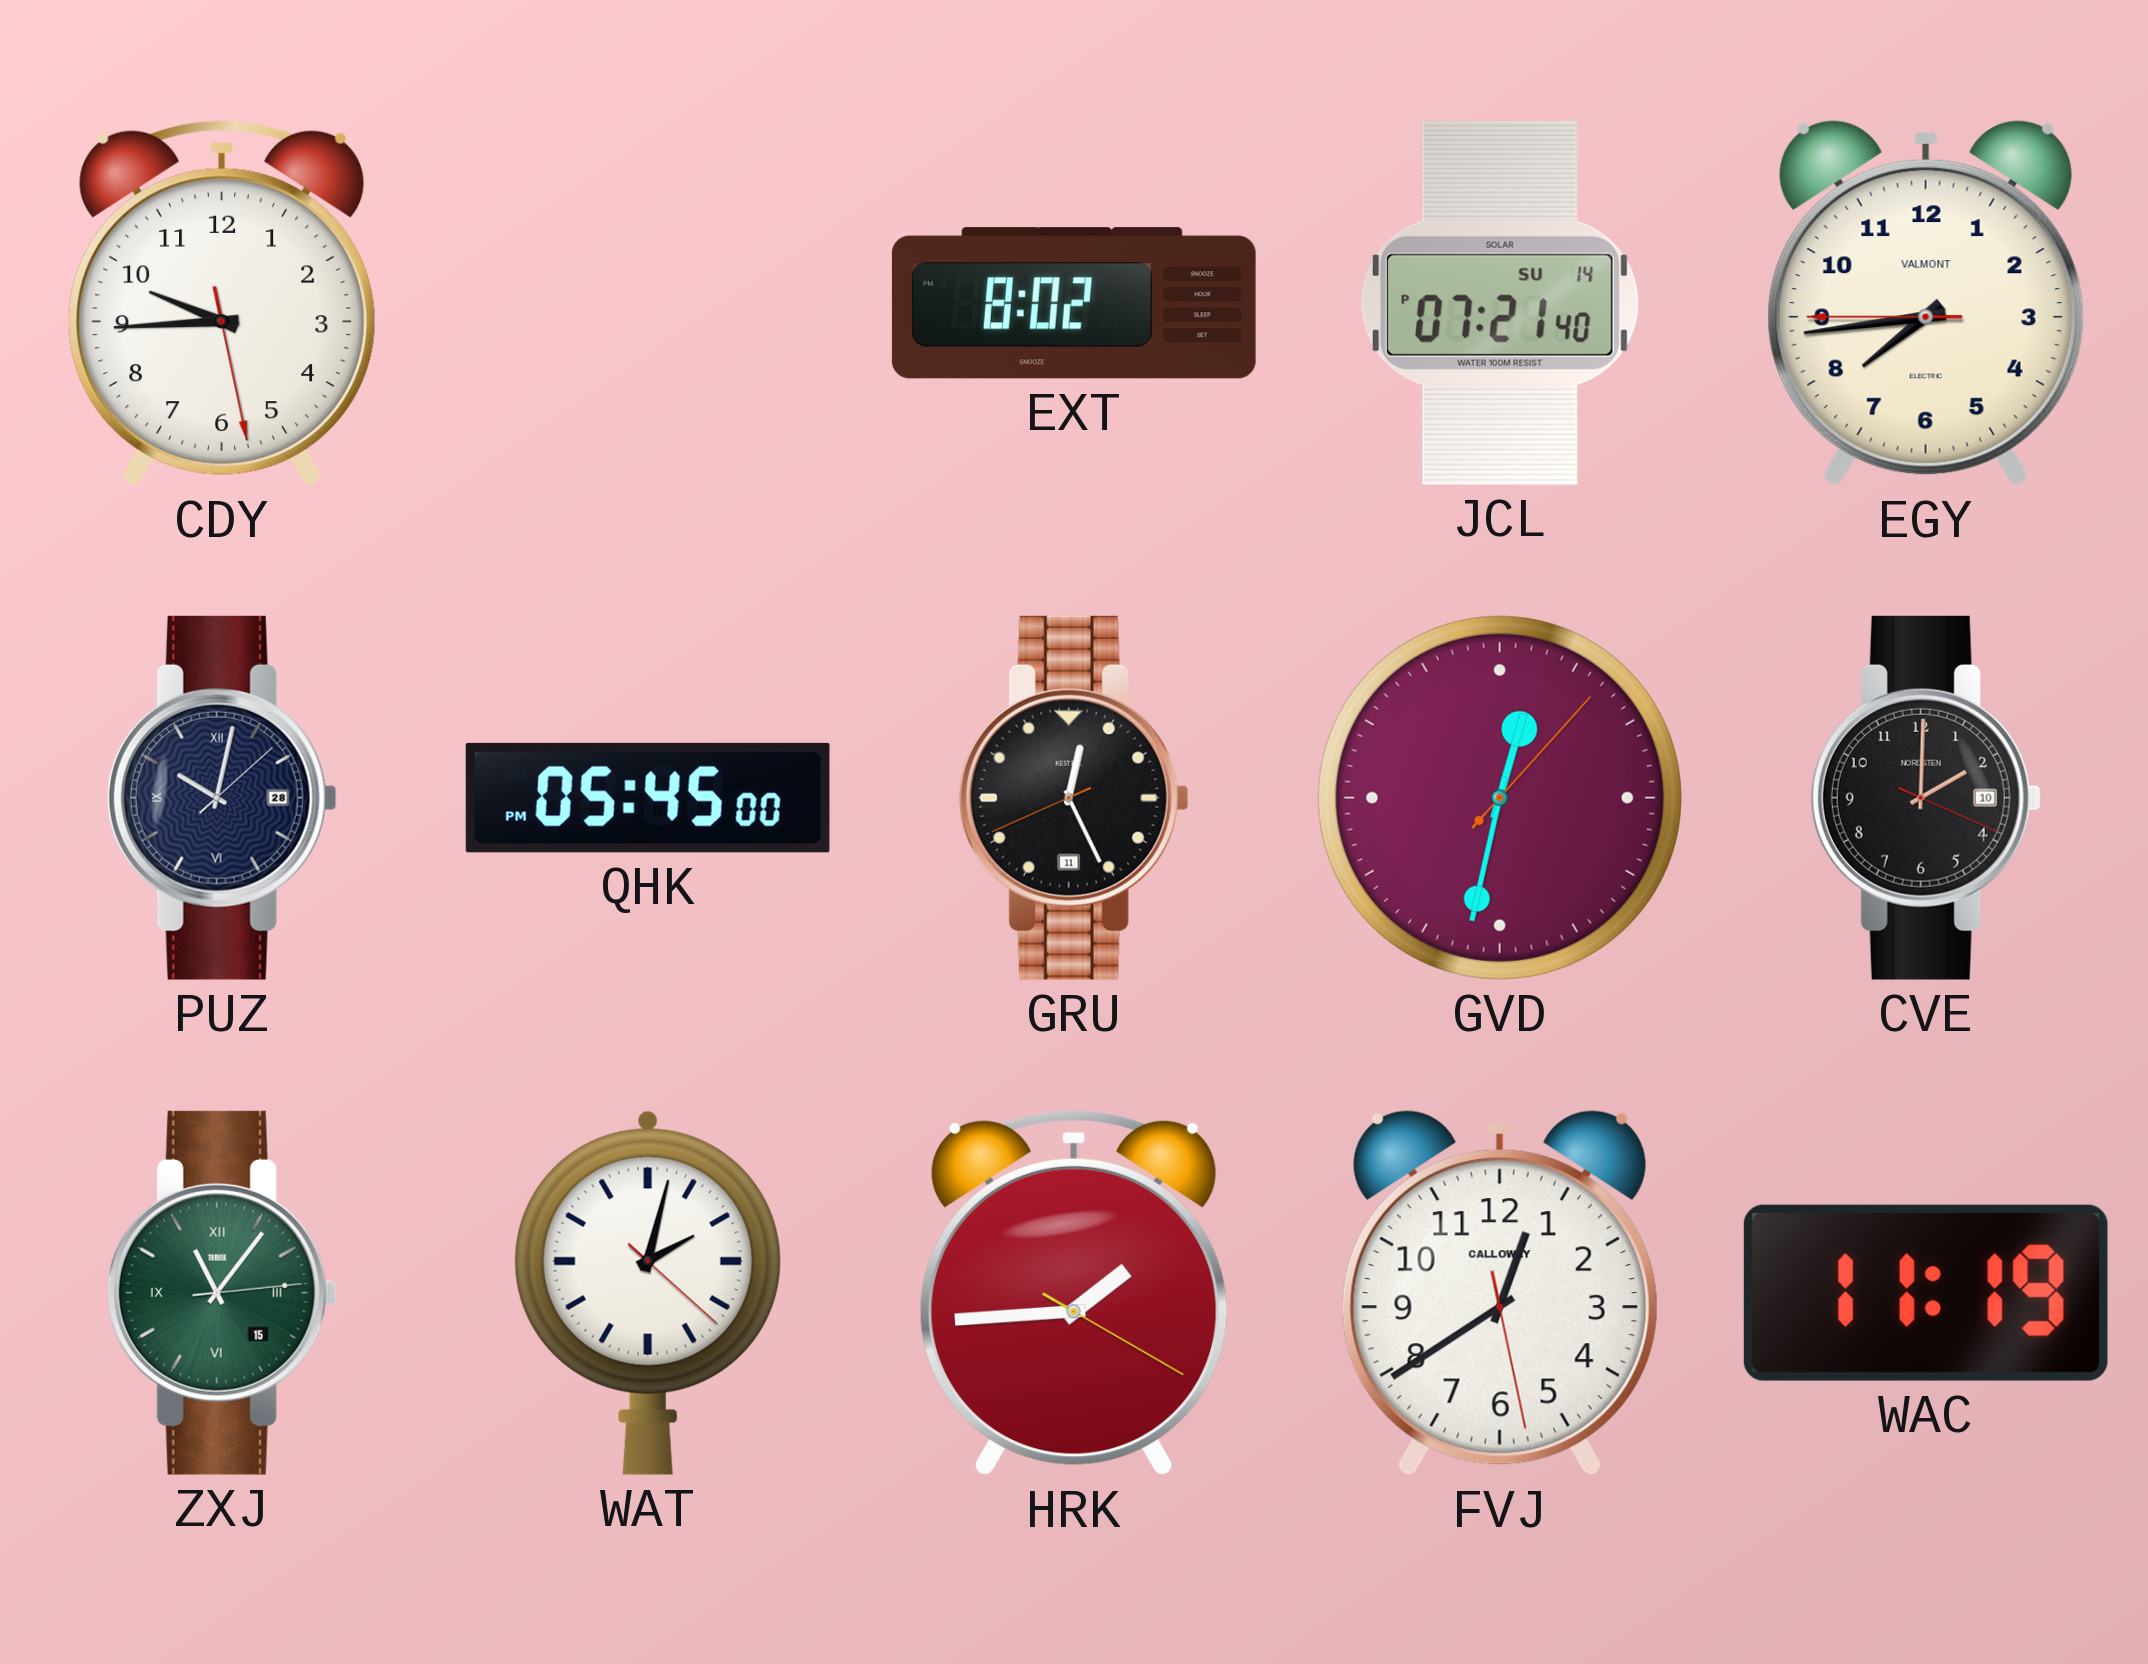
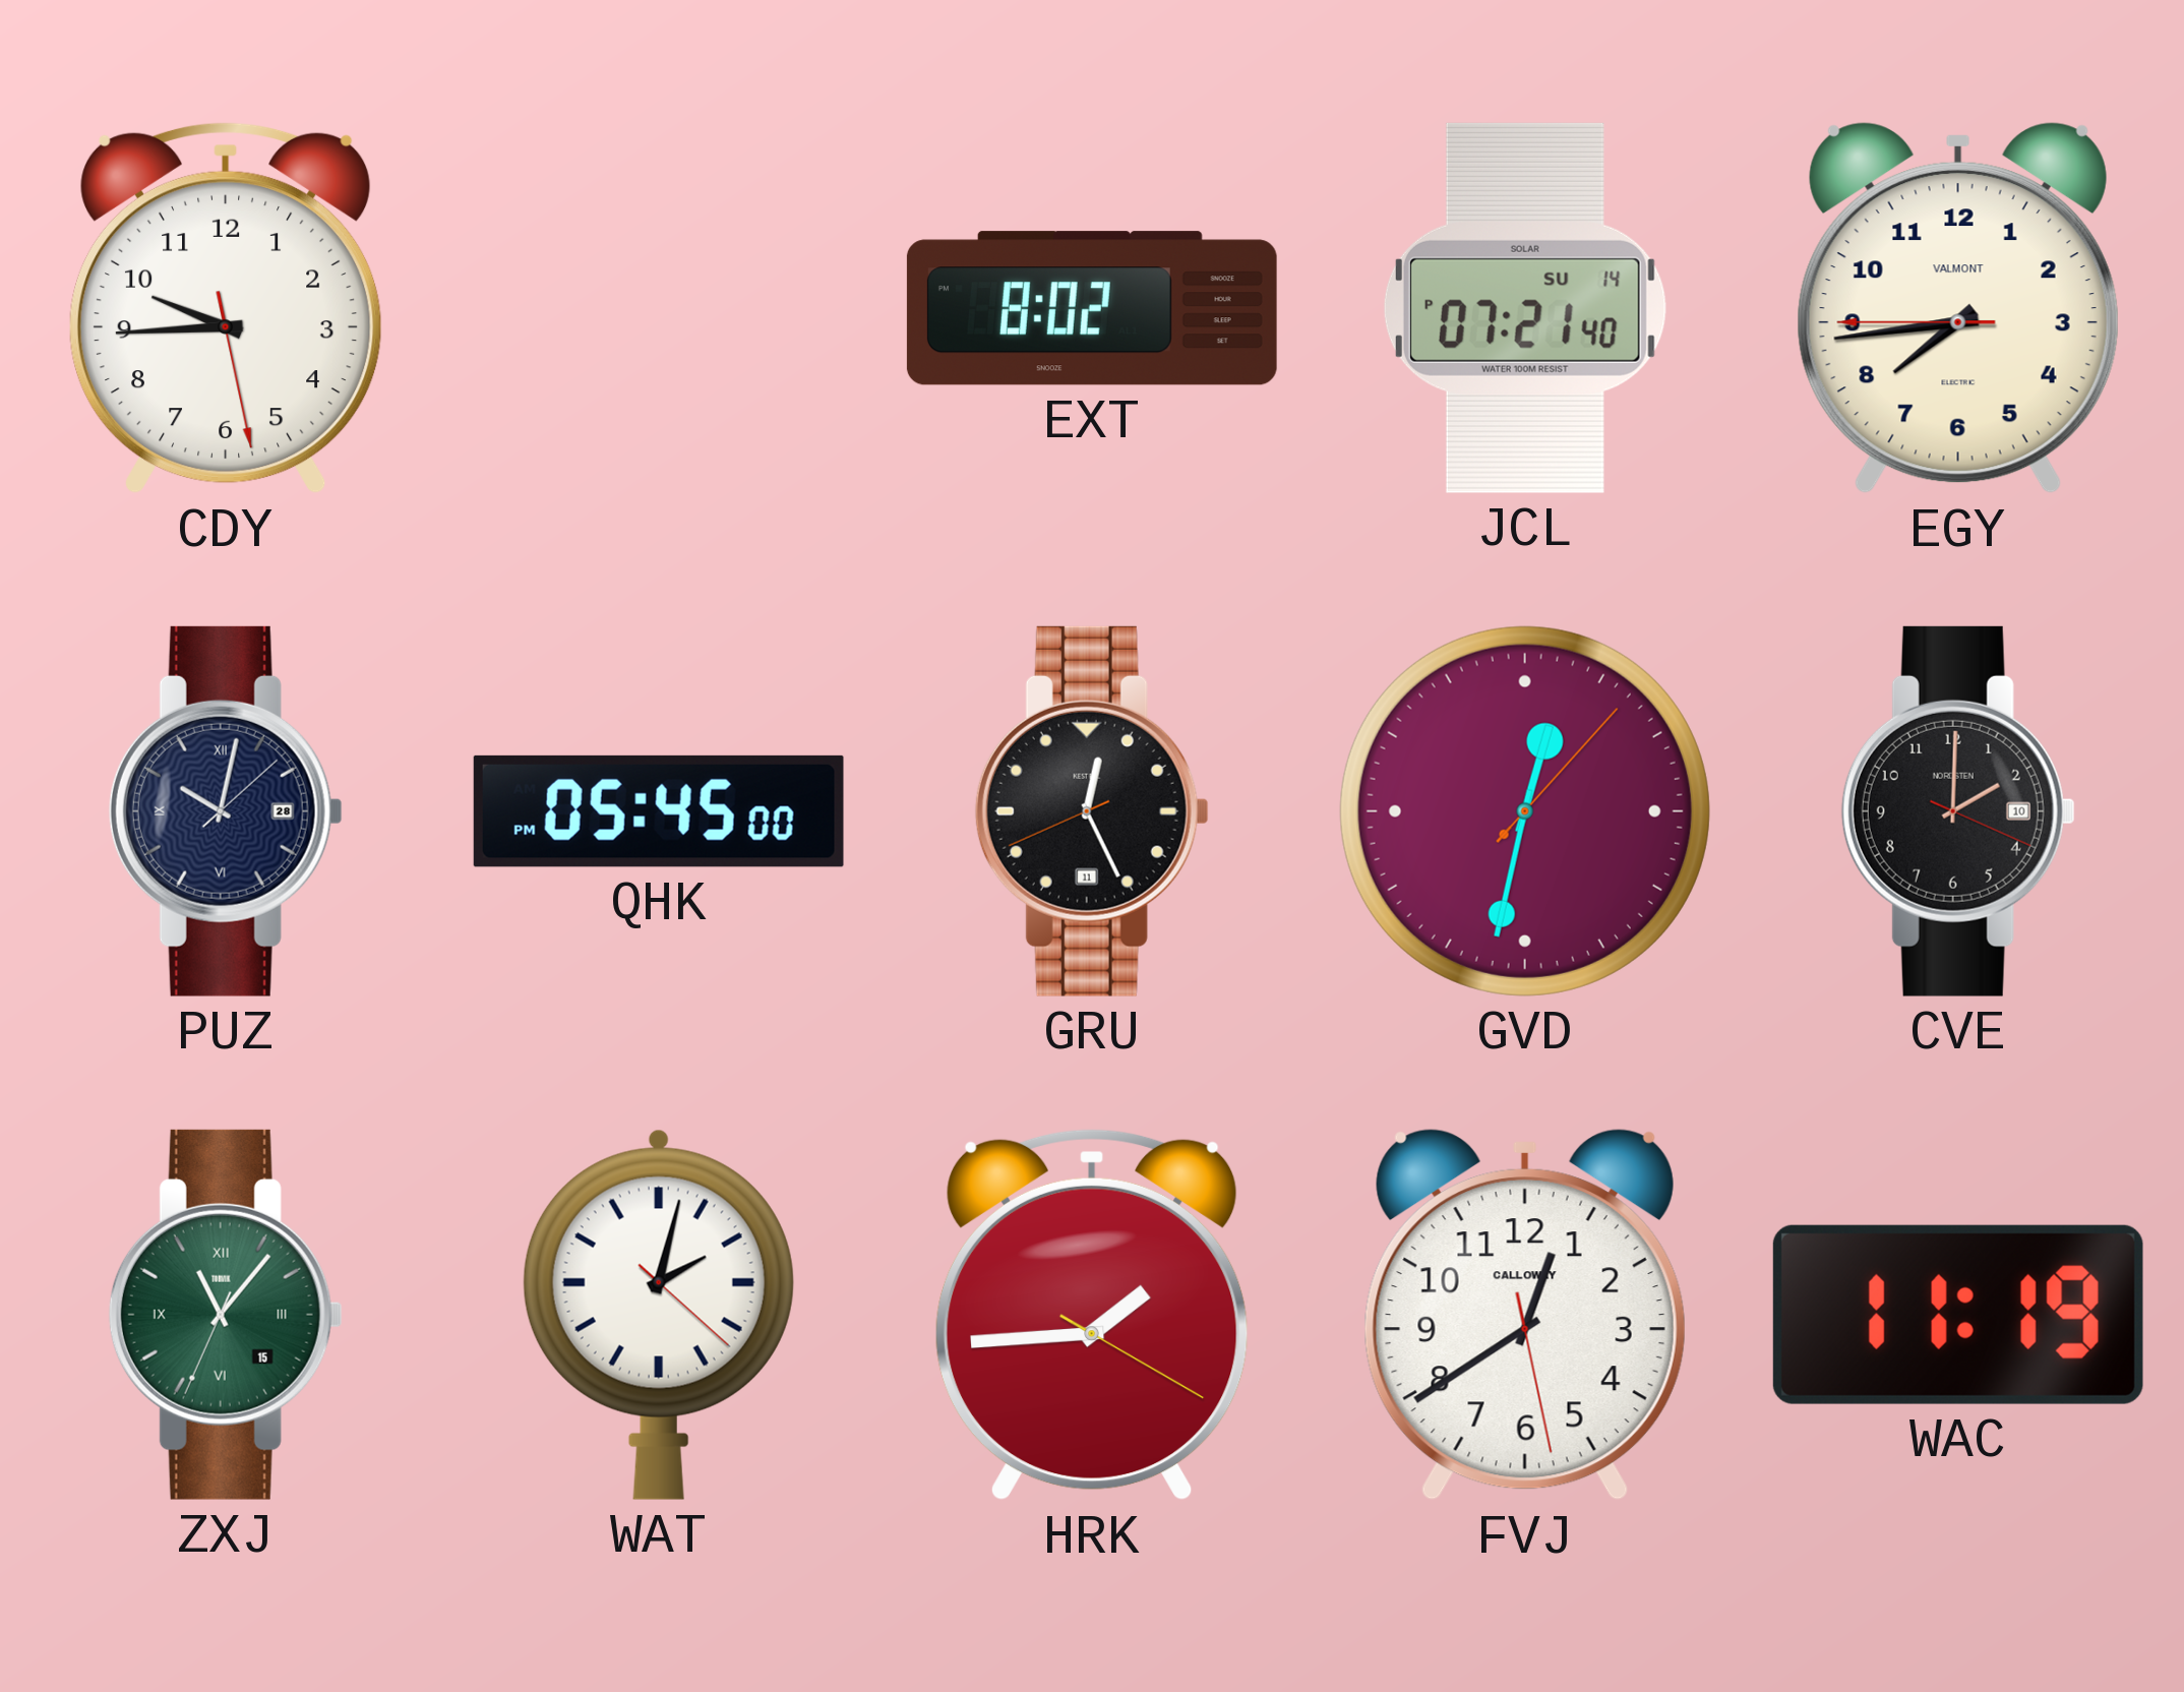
ZXJ: 11:06:14 -> 11:06:34 (226, 1315)
